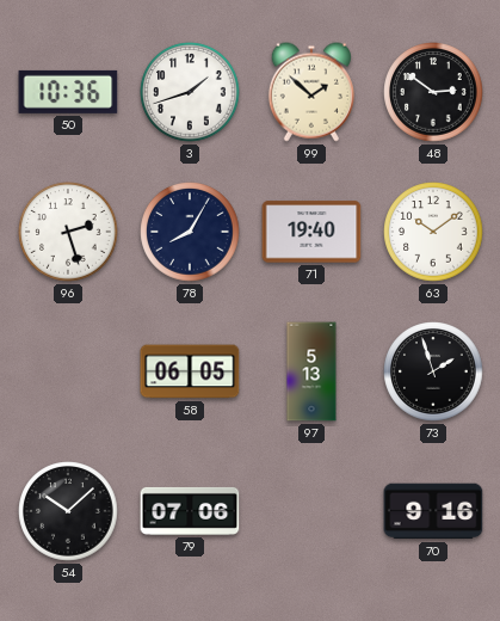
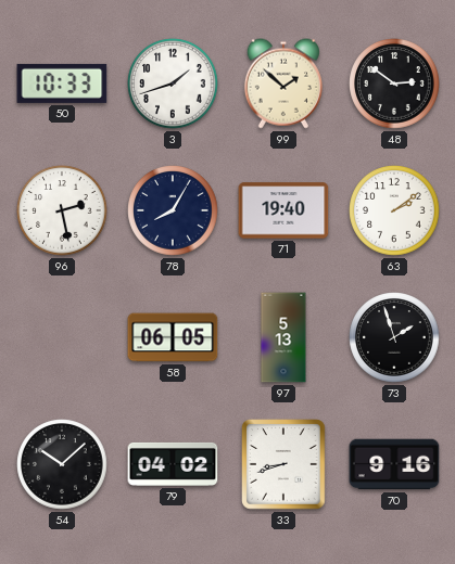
50: 10:36 -> 10:33 (62, 84)
96: 2:27 -> 2:28 (62, 210)
63: 10:09 -> 2:09 (394, 210)
79: 07:06 -> 04:02 (173, 464)
33: none -> 8:42 (283, 464)
